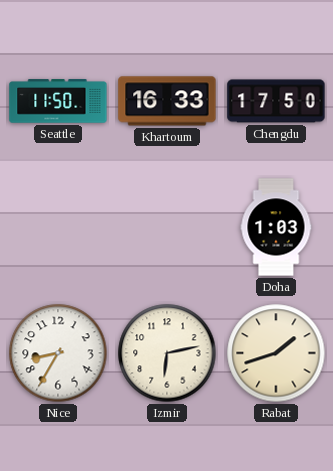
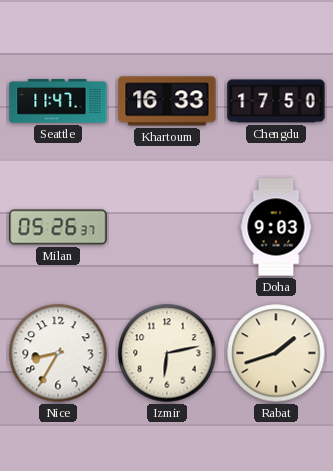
Seattle: 11:50 -> 11:47 (58, 101)
Milan: none -> 05:26 (58, 227)
Doha: 1:03 -> 9:03 (276, 227)
